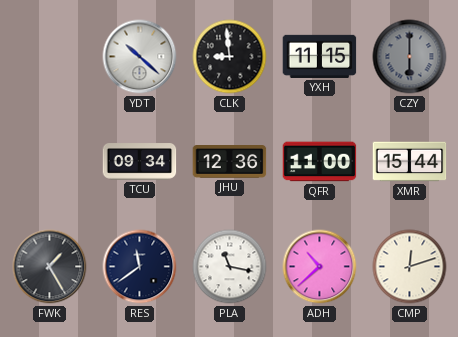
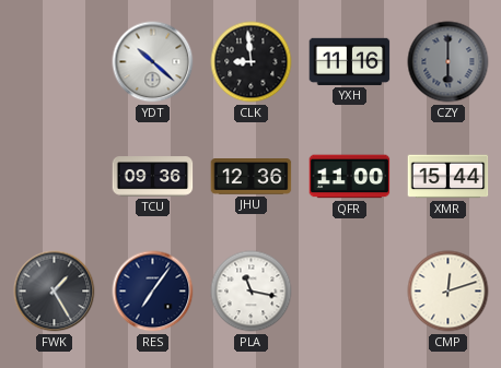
YXH: 11:15 -> 11:16 (350, 61)
TCU: 09:34 -> 09:36 (153, 177)
RES: 11:39 -> 7:06 (153, 292)
ADH: 10:38 -> none (320, 267)
